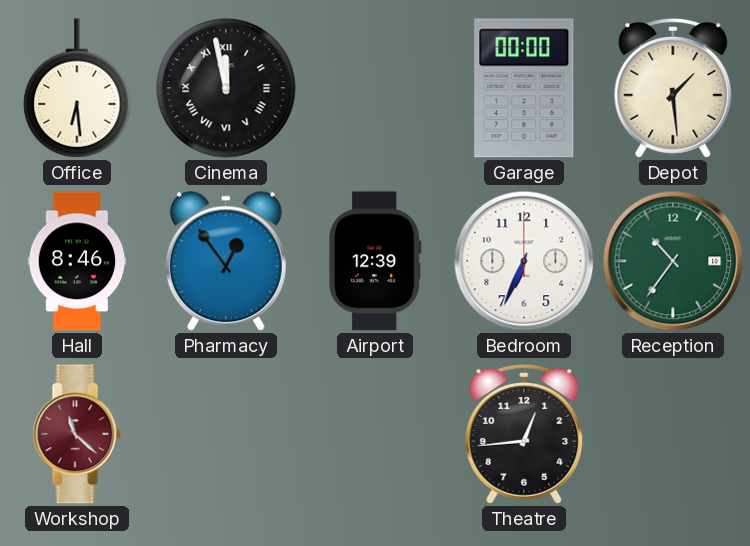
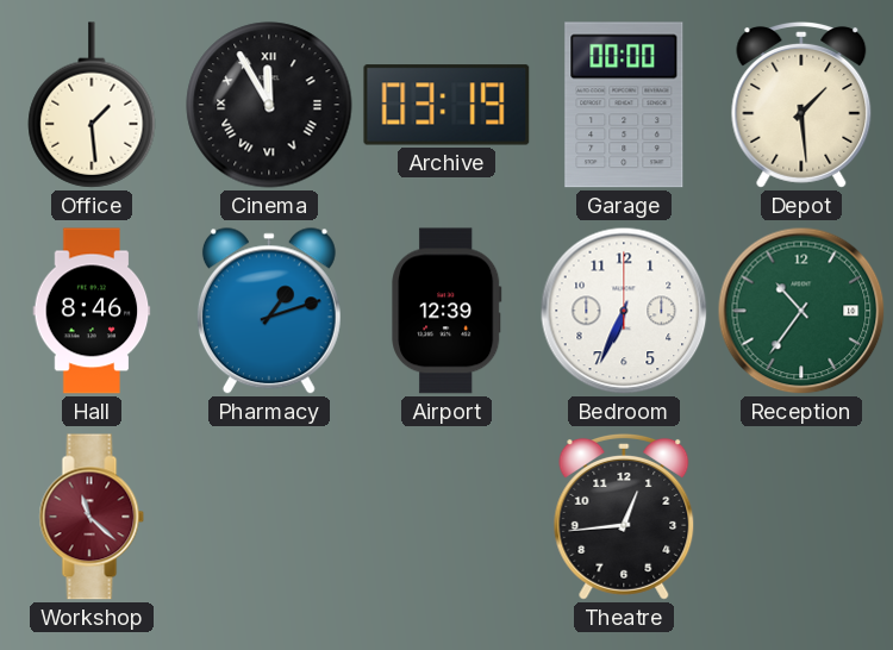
Office: 6:29 -> 1:29 (92, 105)
Cinema: 11:58 -> 11:55 (269, 105)
Archive: none -> 03:19 (447, 105)
Pharmacy: 12:54 -> 1:12 (269, 312)
